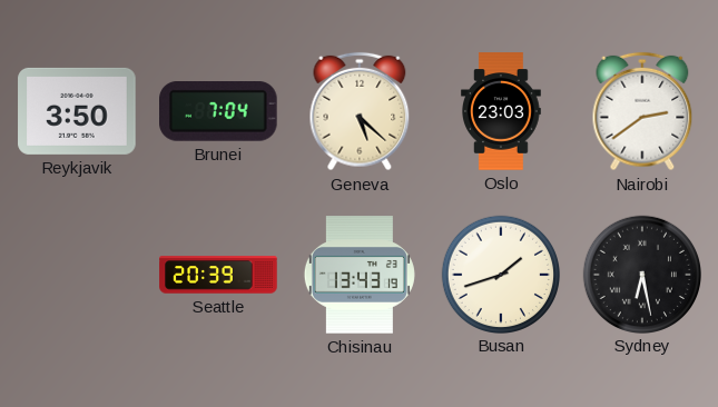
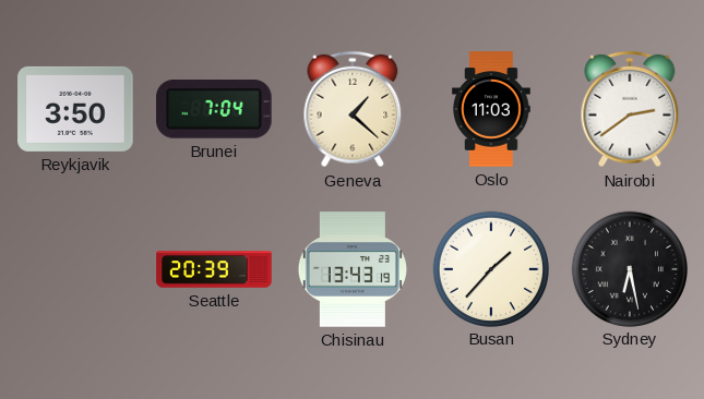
Geneva: 5:22 -> 1:22 (353, 109)
Oslo: 23:03 -> 11:03 (491, 109)
Busan: 1:42 -> 1:37 (490, 268)
